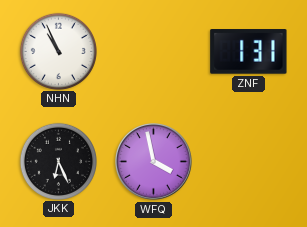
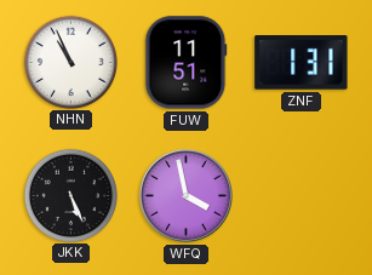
FUW: none -> 11:51 (187, 63)
JKK: 6:26 -> 5:26 (70, 195)
